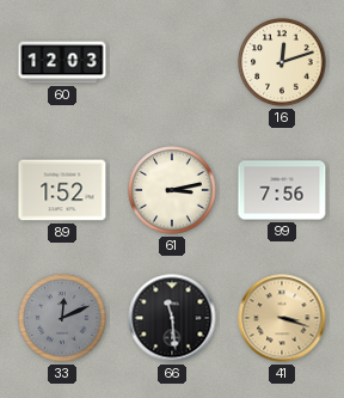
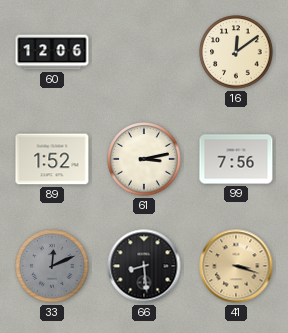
60: 12:03 -> 12:06 (52, 52)
16: 12:12 -> 12:09 (236, 52)
66: 11:29 -> 8:29 (144, 266)
